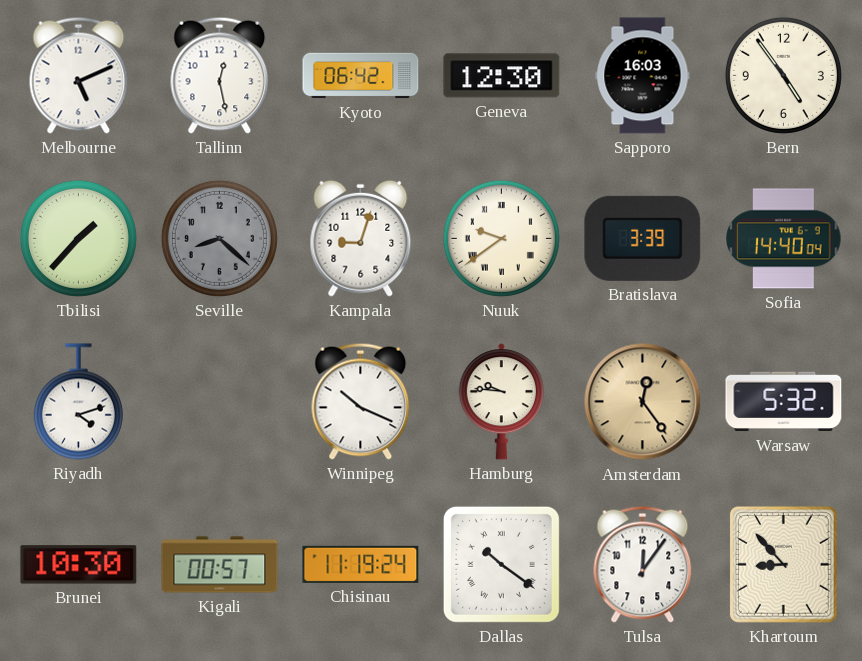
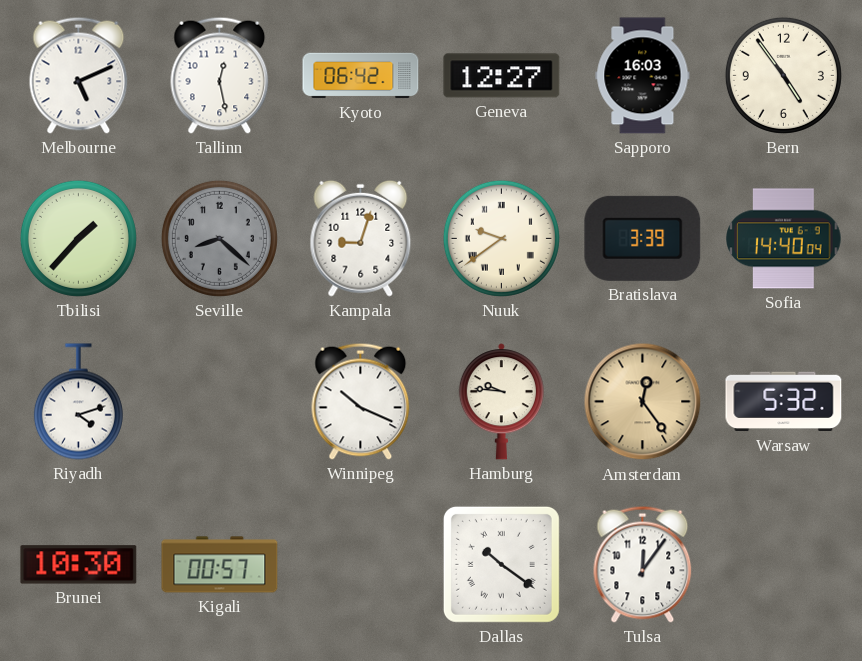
Geneva: 12:30 -> 12:27 (502, 76)
Chisinau: 11:19 -> none (361, 564)
Khartoum: 8:53 -> none (783, 564)
